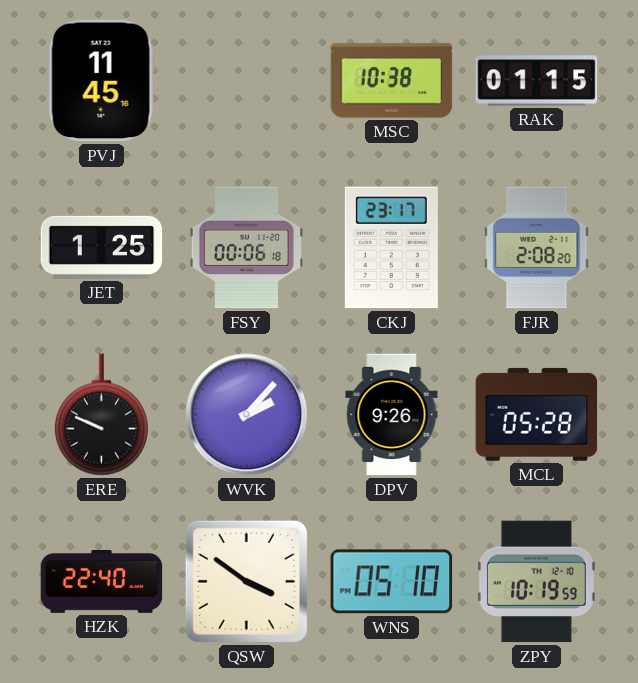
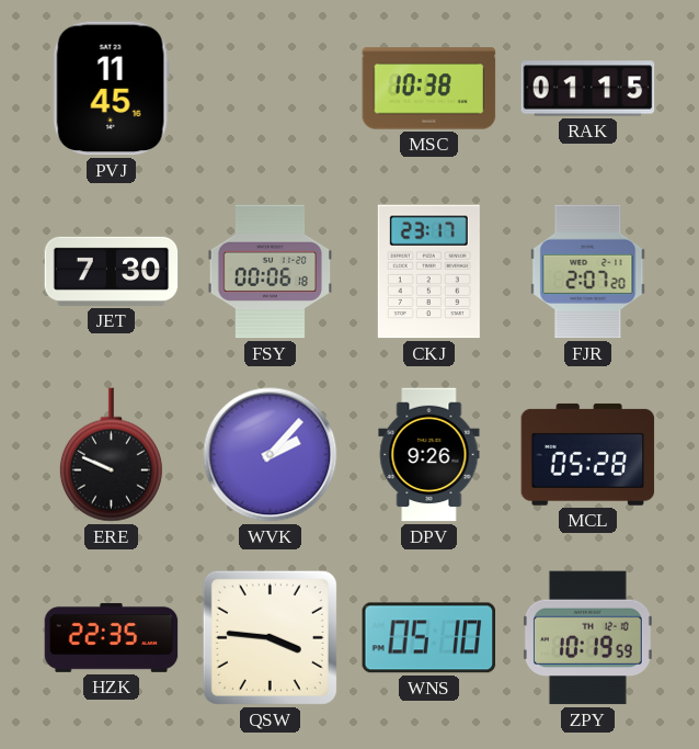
JET: 1:25 -> 7:30 (112, 271)
FJR: 2:08 -> 2:07 (588, 272)
HZK: 22:40 -> 22:35 (112, 637)
QSW: 3:51 -> 3:46 (270, 637)
